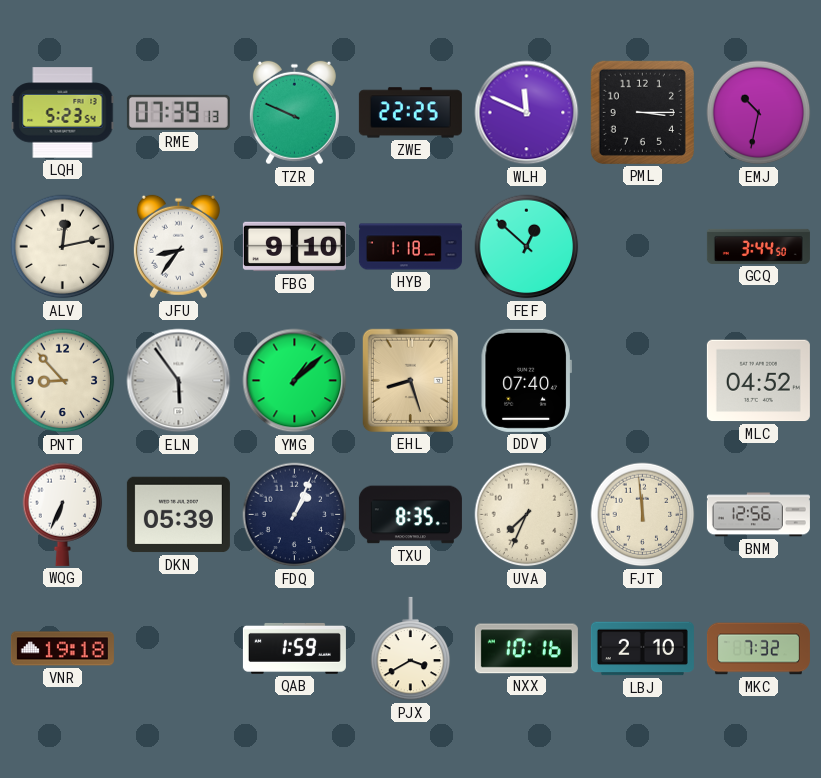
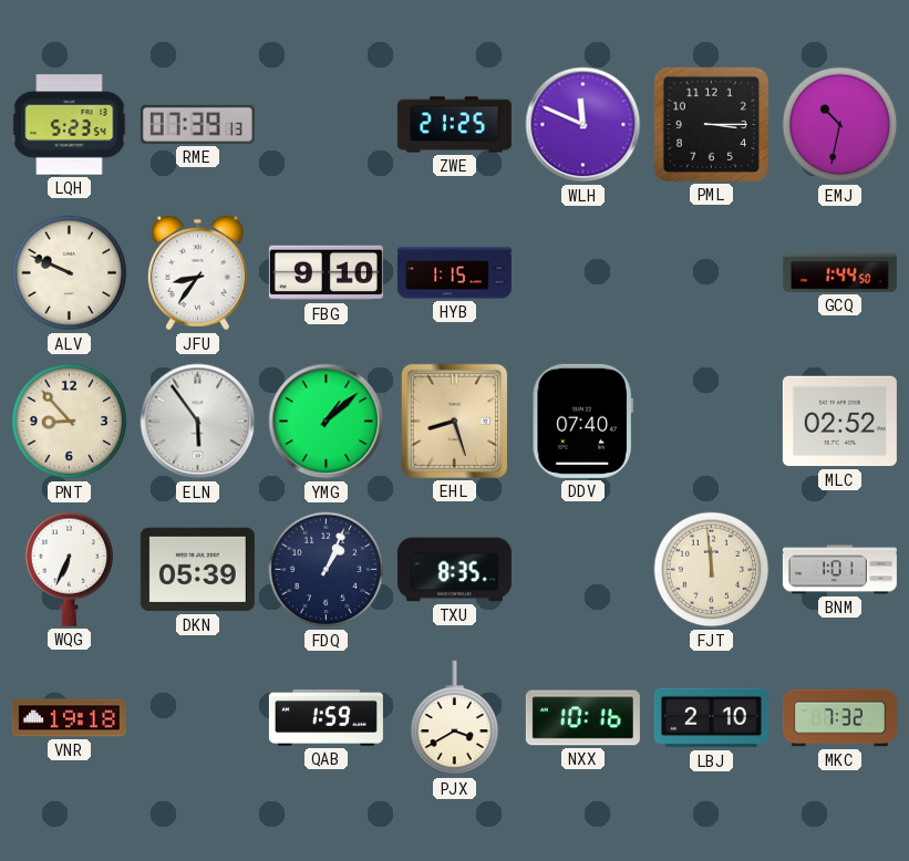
TZR: 9:49 -> none (294, 113)
ZWE: 22:25 -> 21:25 (454, 125)
ALV: 12:13 -> 9:49 (70, 273)
HYB: 1:18 -> 1:15 (454, 273)
FEF: 12:52 -> none (527, 247)
GCQ: 3:44 -> 1:44 (839, 272)
MLC: 04:52 -> 02:52 (839, 422)
UVA: 7:34 -> none (527, 515)
BNM: 12:56 -> 1:01 (839, 570)
